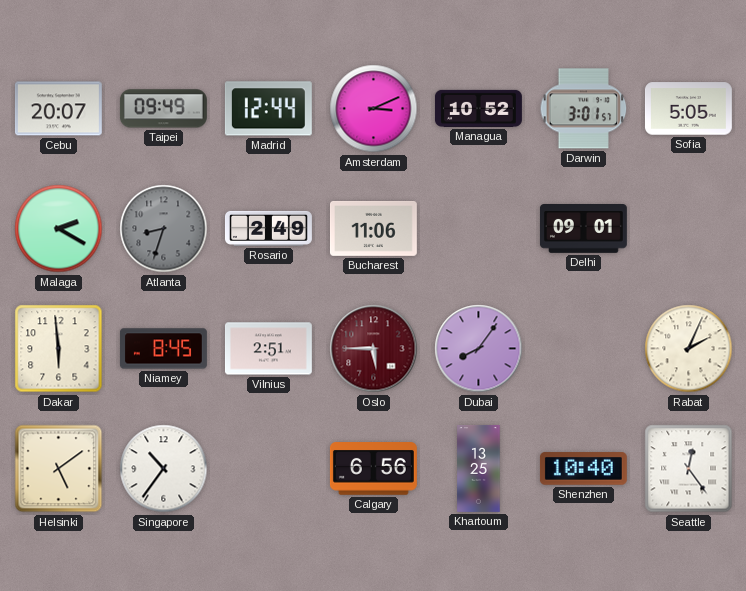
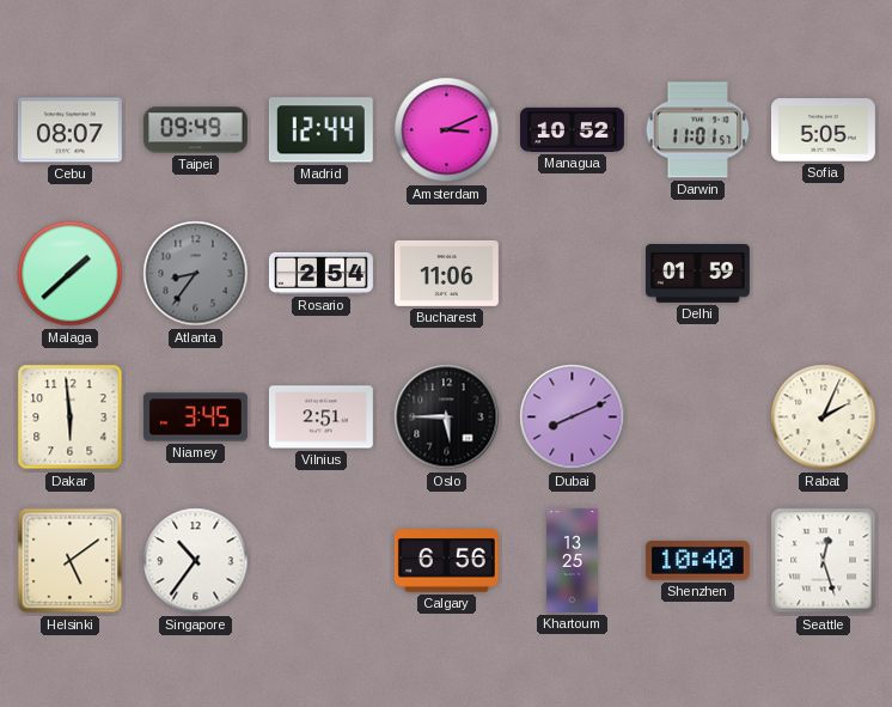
Cebu: 20:07 -> 08:07 (69, 130)
Darwin: 3:01 -> 11:01 (698, 130)
Malaga: 2:20 -> 1:38 (71, 274)
Atlanta: 8:33 -> 8:36 (196, 274)
Rosario: 2:49 -> 2:54 (320, 273)
Delhi: 09:01 -> 01:59 (697, 274)
Niamey: 8:45 -> 3:45 (195, 418)
Oslo dial: burgundy -> black (447, 418)
Dubai: 8:06 -> 8:11 (573, 418)
Seattle: 12:24 -> 12:27 (824, 561)
